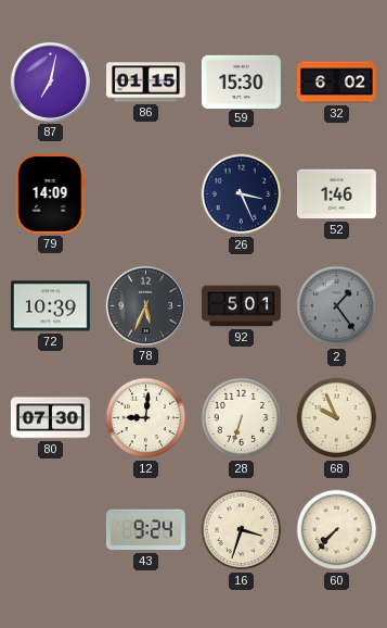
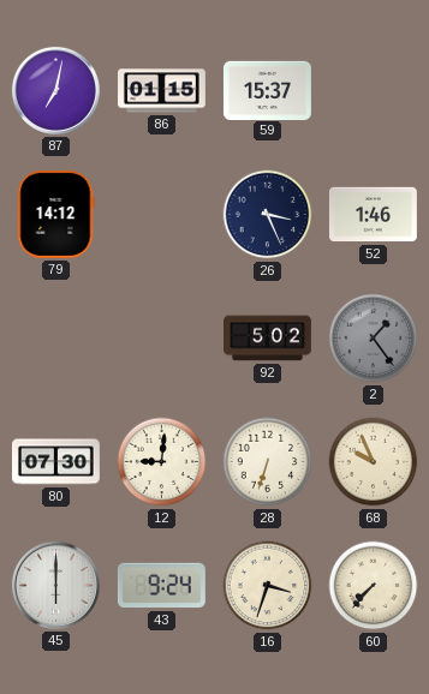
59: 15:30 -> 15:37 (267, 90)
32: 6:02 -> none (337, 83)
79: 14:09 -> 14:12 (55, 214)
72: 10:39 -> none (50, 306)
78: 5:34 -> none (145, 305)
92: 5:01 -> 5:02 (268, 339)
45: none -> 6:00 (55, 585)
